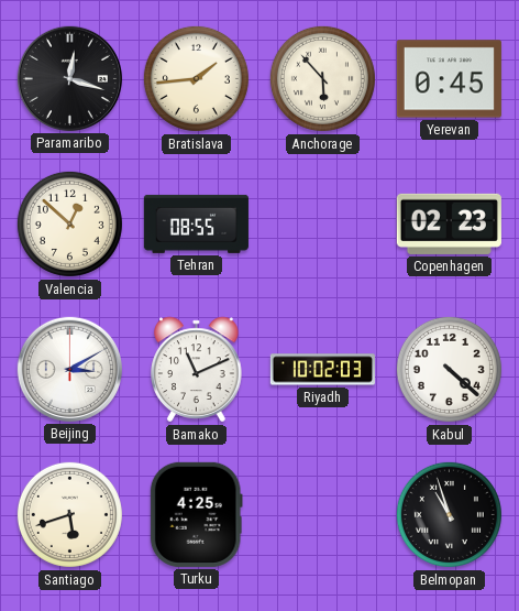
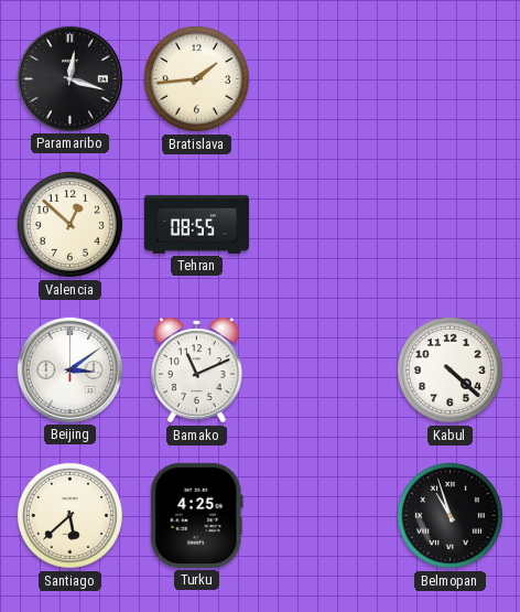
Anchorage: 5:53 -> none (322, 78)
Yerevan: 0:45 -> none (449, 79)
Copenhagen: 02:23 -> none (449, 223)
Beijing: 3:10 -> 3:09 (69, 369)
Riyadh: 10:02 -> none (322, 370)
Santiago: 5:42 -> 5:38 (69, 515)
